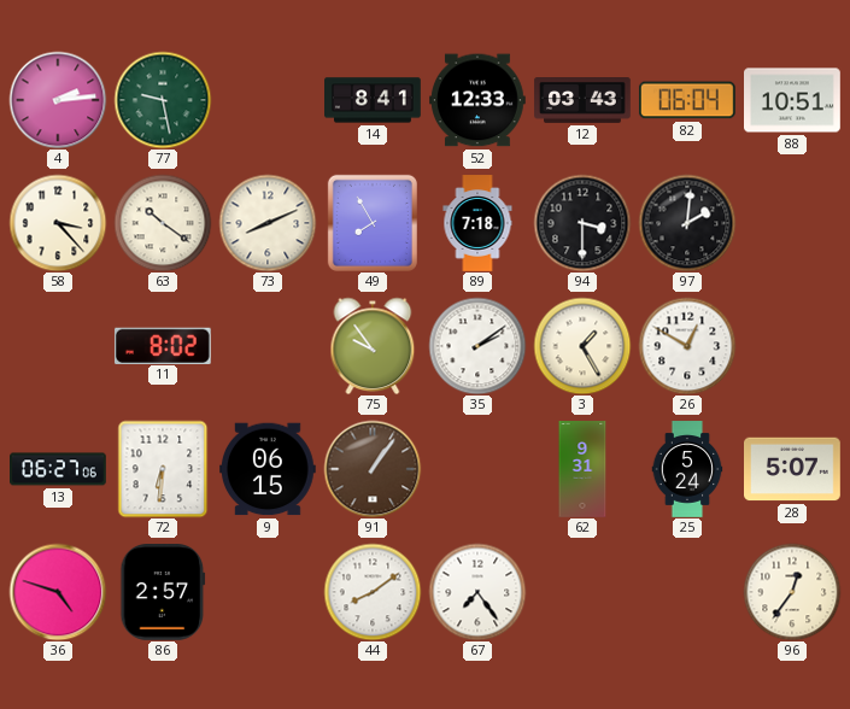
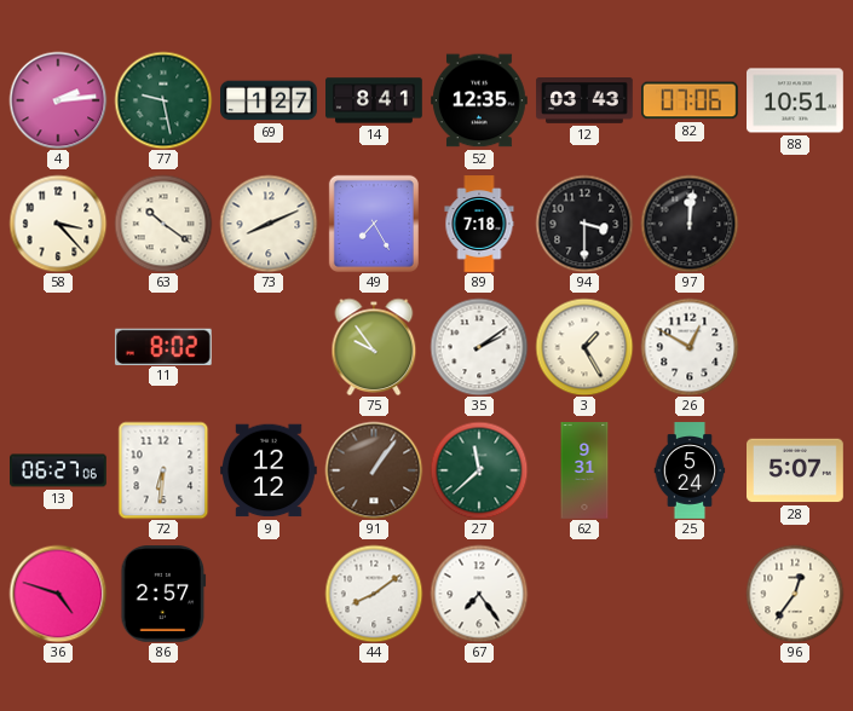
69: none -> 1:27 (269, 100)
52: 12:33 -> 12:35 (480, 100)
82: 06:04 -> 07:06 (690, 100)
49: 7:55 -> 7:25 (374, 224)
97: 2:01 -> 12:01 (690, 224)
9: 06:15 -> 12:12 (270, 470)
27: none -> 11:38 (479, 470)
